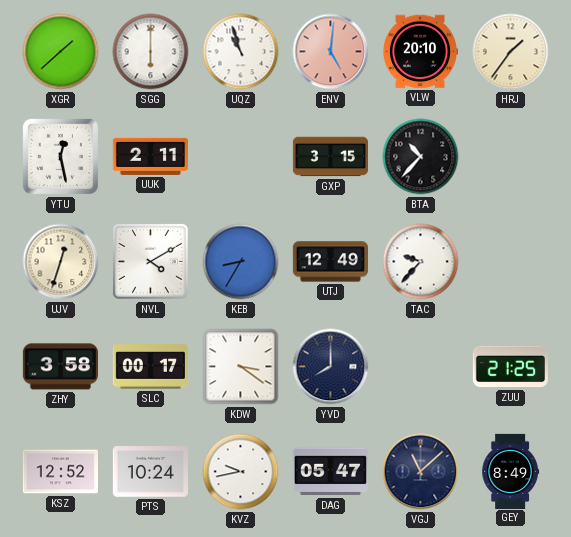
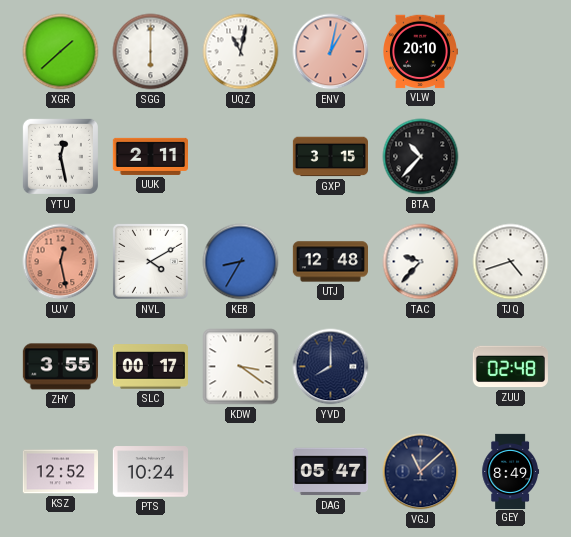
UQZ: 10:57 -> 11:02 (241, 52)
ENV: 5:01 -> 1:02 (331, 52)
HRJ: 1:36 -> none (511, 52)
UJV: 12:33 -> 12:28 (61, 262)
UJV dial: cream -> salmon (61, 262)
UTJ: 12:49 -> 12:48 (330, 262)
TJQ: none -> 4:42 (511, 262)
ZHY: 3:58 -> 3:55 (60, 367)
ZUU: 21:25 -> 02:48 (510, 367)
KVZ: 9:43 -> none (241, 472)
